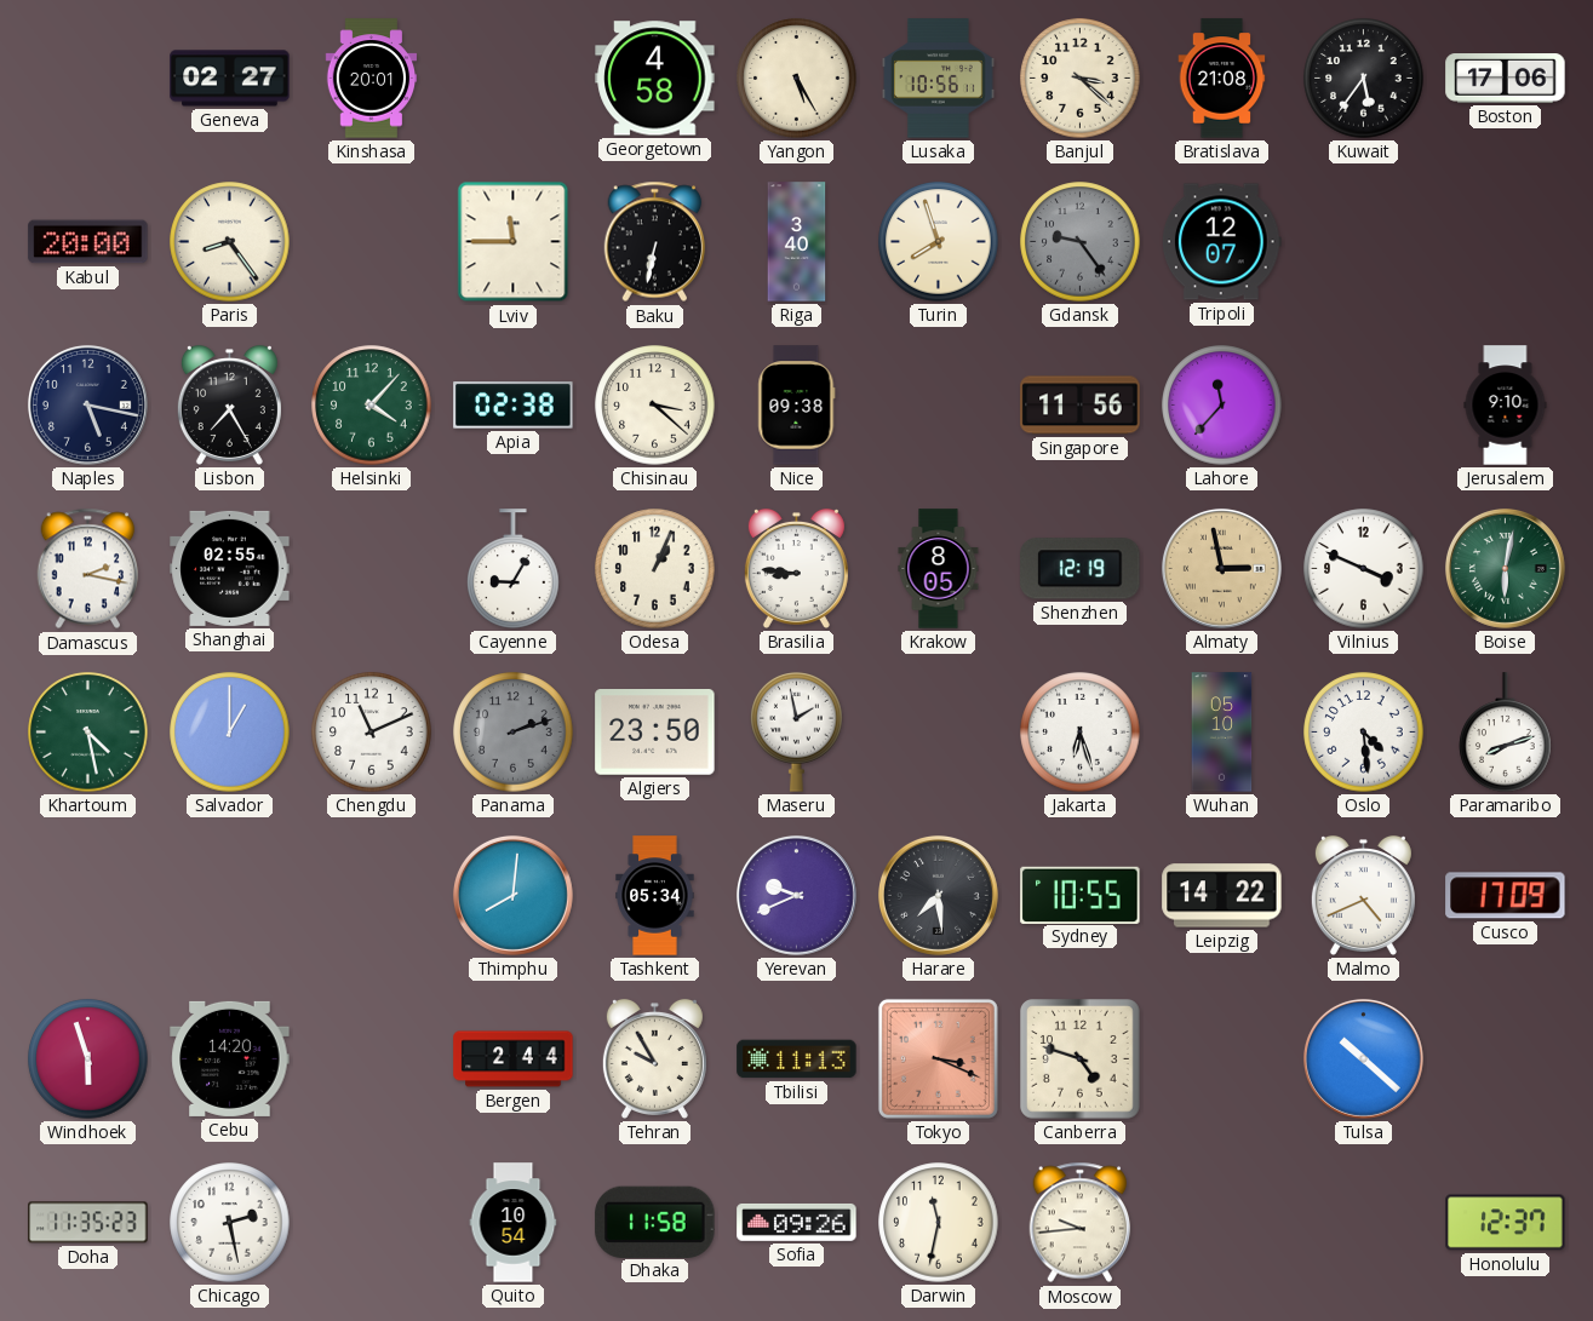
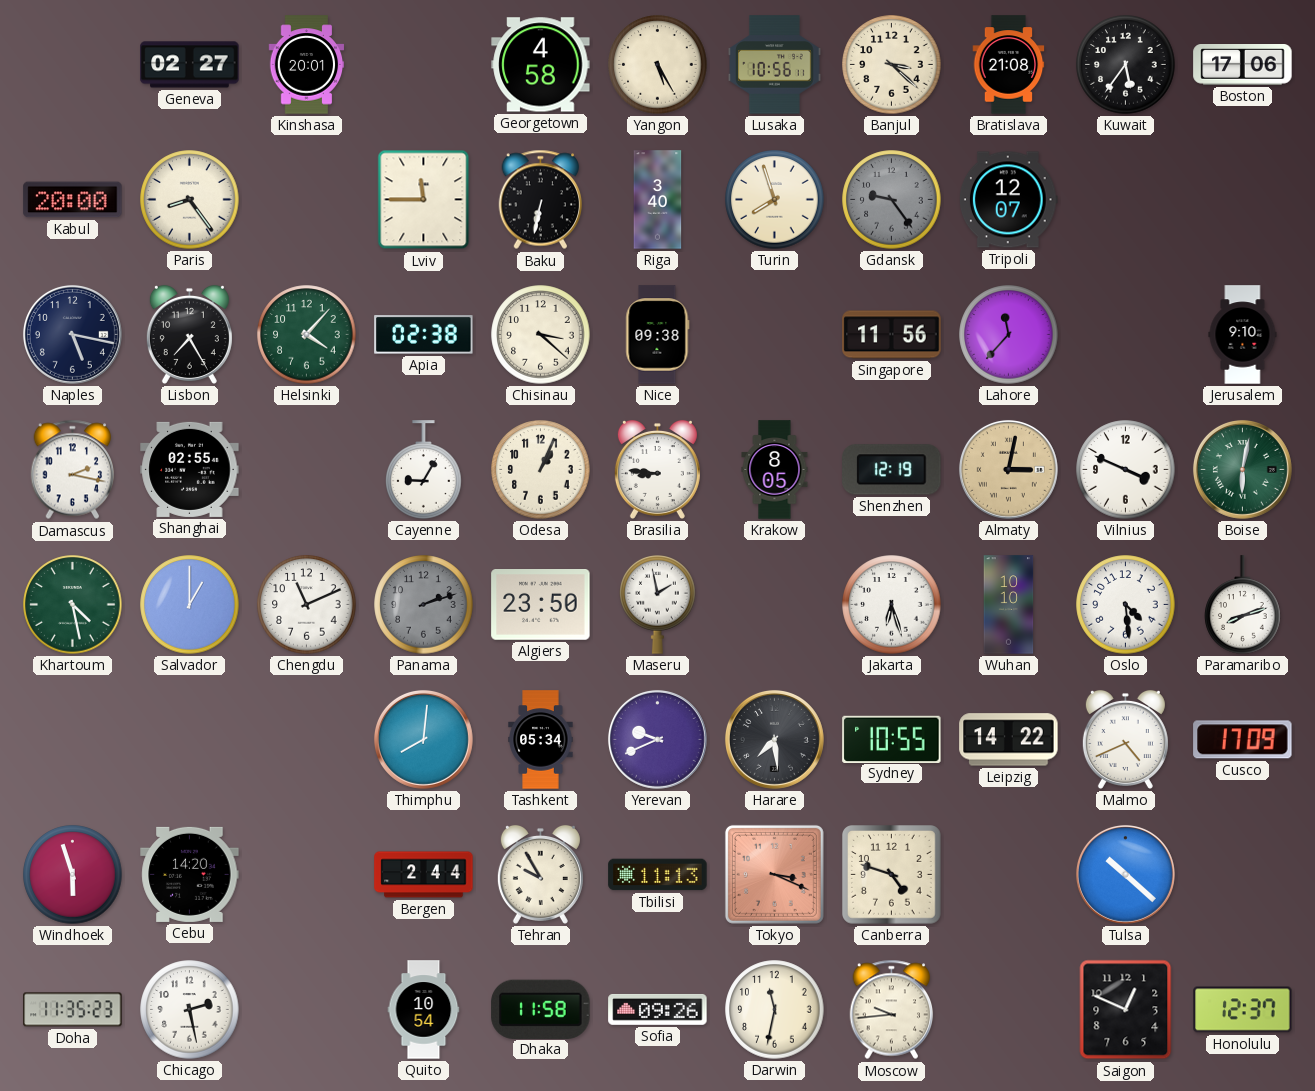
Almaty: 2:58 -> 3:02 (1008, 469)
Wuhan: 05:10 -> 10:10 (1009, 605)
Saigon: none -> 12:49 (1126, 1010)
